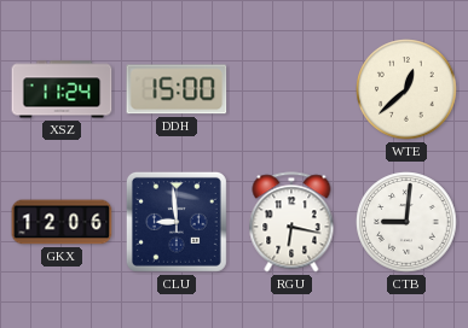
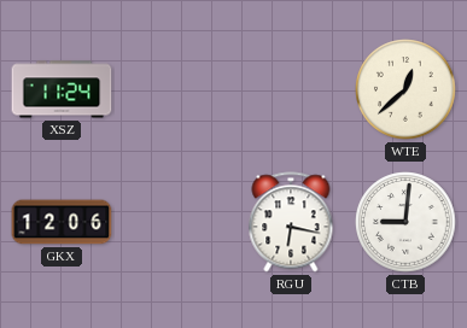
DDH: 15:00 -> none (177, 89)
CLU: 8:59 -> none (177, 222)
